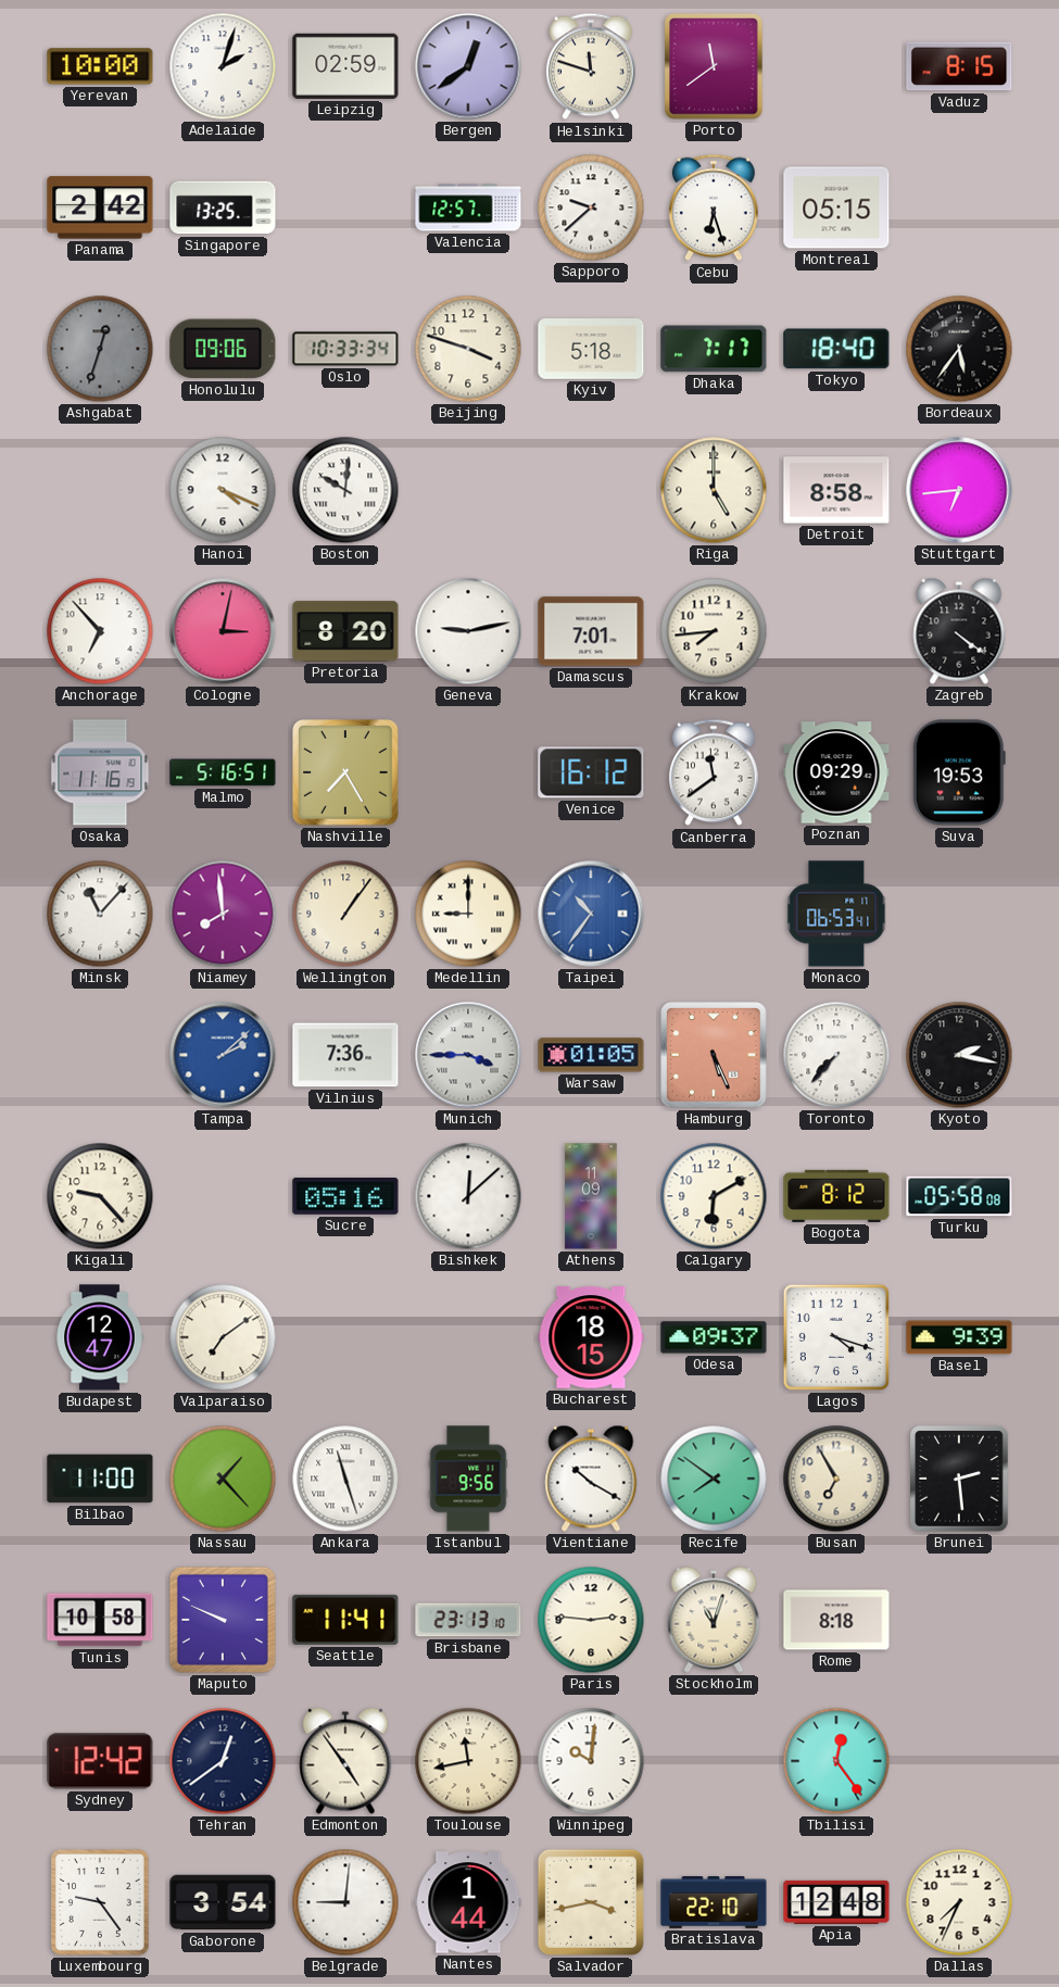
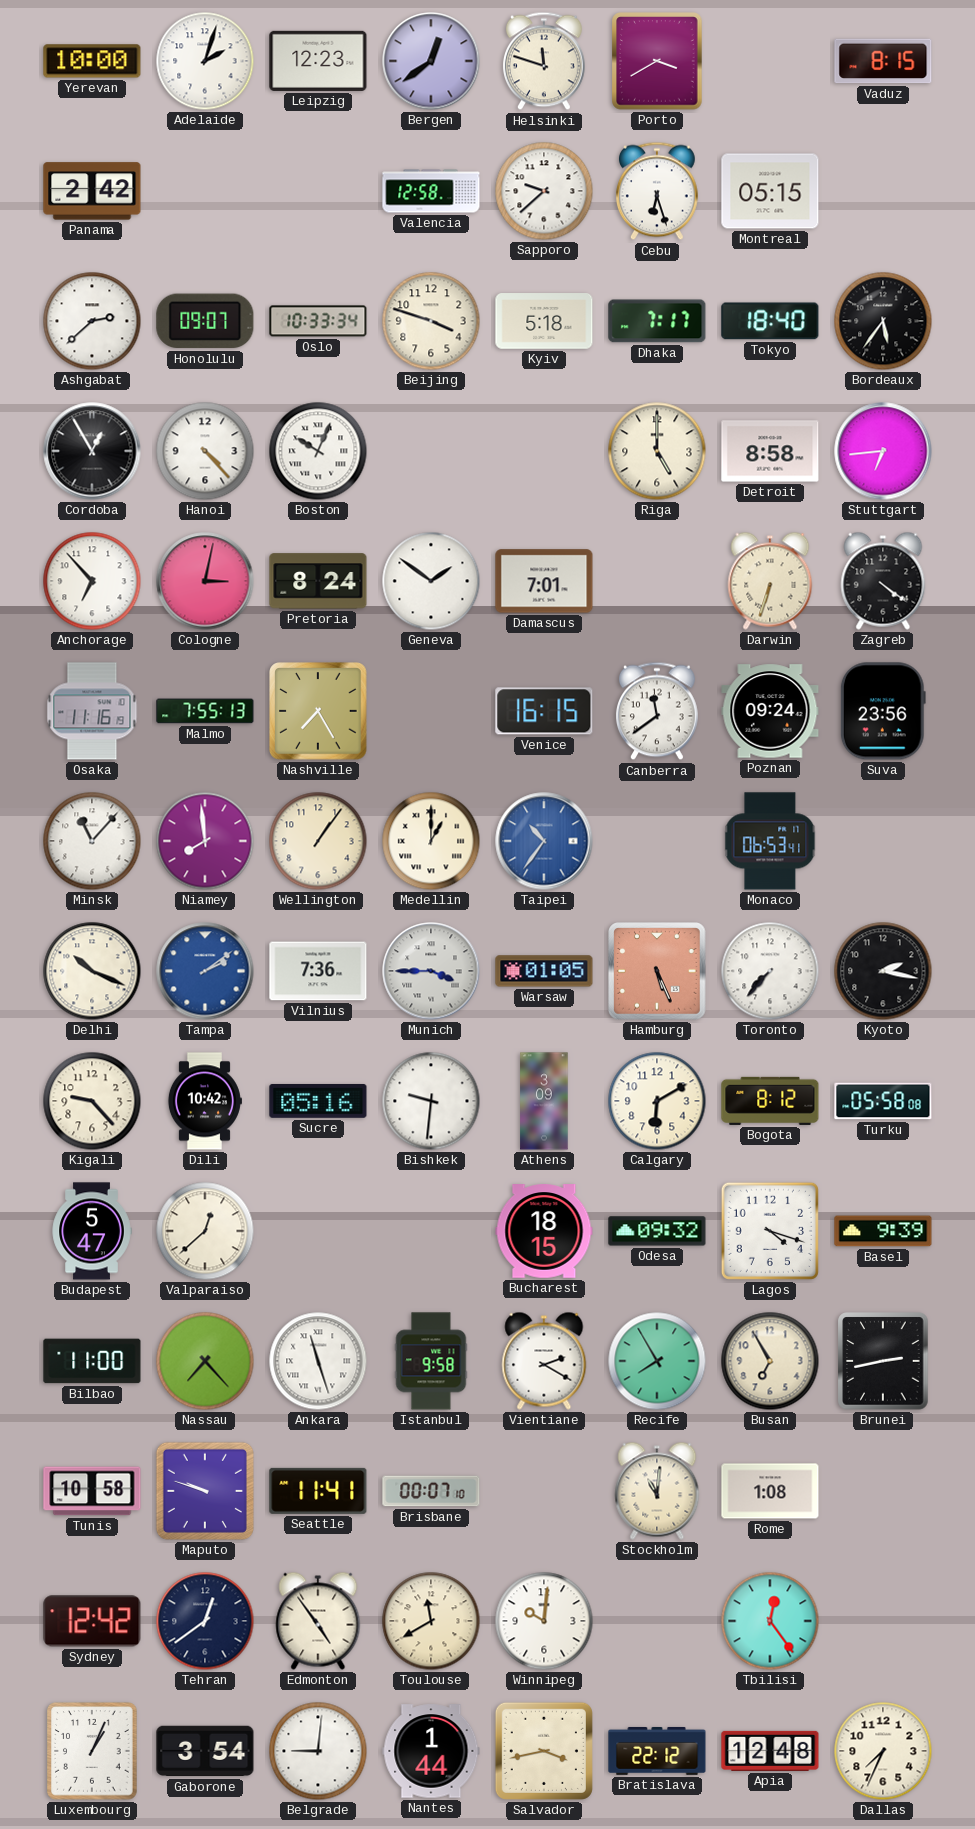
Leipzig: 02:59 -> 12:23 (318, 61)
Porto: 11:39 -> 3:40 (657, 61)
Singapore: 13:25 -> none (223, 207)
Valencia: 12:57 -> 12:58 (431, 191)
Ashgabat: 12:33 -> 2:38 (92, 321)
Ashgabat dial: grey -> white (92, 321)
Honolulu: 09:06 -> 09:07 (205, 321)
Cordoba: none -> 12:55 (92, 451)
Hanoi: 4:19 -> 4:23 (205, 451)
Boston: 10:01 -> 10:04 (318, 451)
Pretoria: 8:20 -> 8:24 (318, 581)
Geneva: 9:13 -> 1:51 (431, 581)
Krakow: 7:44 -> none (714, 631)
Darwin: none -> 6:33 (770, 581)
Malmo: 5:16 -> 7:55 (205, 711)
Venice: 16:12 -> 16:15 (544, 711)
Poznan: 09:29 -> 09:24 (770, 711)
Suva: 19:53 -> 23:56 (883, 711)
Medellin: 9:00 -> 1:00 (431, 841)
Delhi: none -> 10:19 (92, 971)
Tampa: 2:08 -> 2:09 (205, 971)
Dili: none -> 10:42 (204, 1101)
Bishkek: 12:08 -> 9:31 (431, 1101)
Athens: 11:09 -> 3:09 (544, 1101)
Budapest: 12:47 -> 5:47 (92, 1231)
Valparaiso: 7:09 -> 12:38 (205, 1231)
Odesa: 09:37 -> 09:32 (657, 1231)
Nassau: 1:23 -> 7:23 (205, 1361)
Istanbul: 9:56 -> 9:58 (431, 1361)
Vientiane: 10:20 -> 2:20 (544, 1361)
Recife: 7:51 -> 7:55 (657, 1361)
Brunei: 2:29 -> 2:43 (883, 1361)
Maputo: 9:49 -> 9:48 (205, 1491)
Brisbane: 23:13 -> 00:07 (431, 1491)
Paris: 2:46 -> none (591, 1620)
Stockholm: 11:03 -> 11:01 (657, 1491)
Rome: 8:18 -> 1:08 (770, 1491)
Toulouse: 11:43 -> 11:40 (431, 1621)
Luxembourg: 9:24 -> 1:04 (92, 1751)
Bratislava: 22:10 -> 22:12 (657, 1751)
